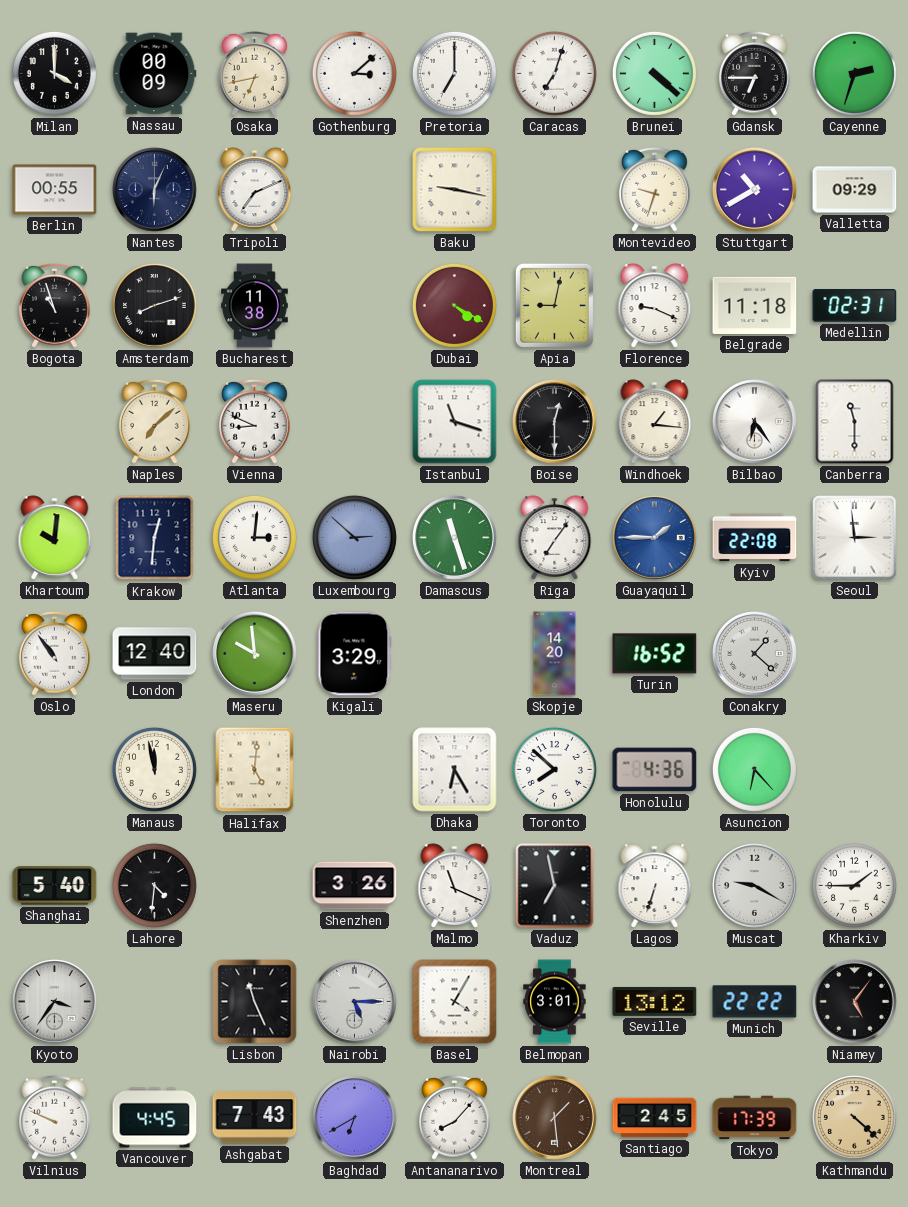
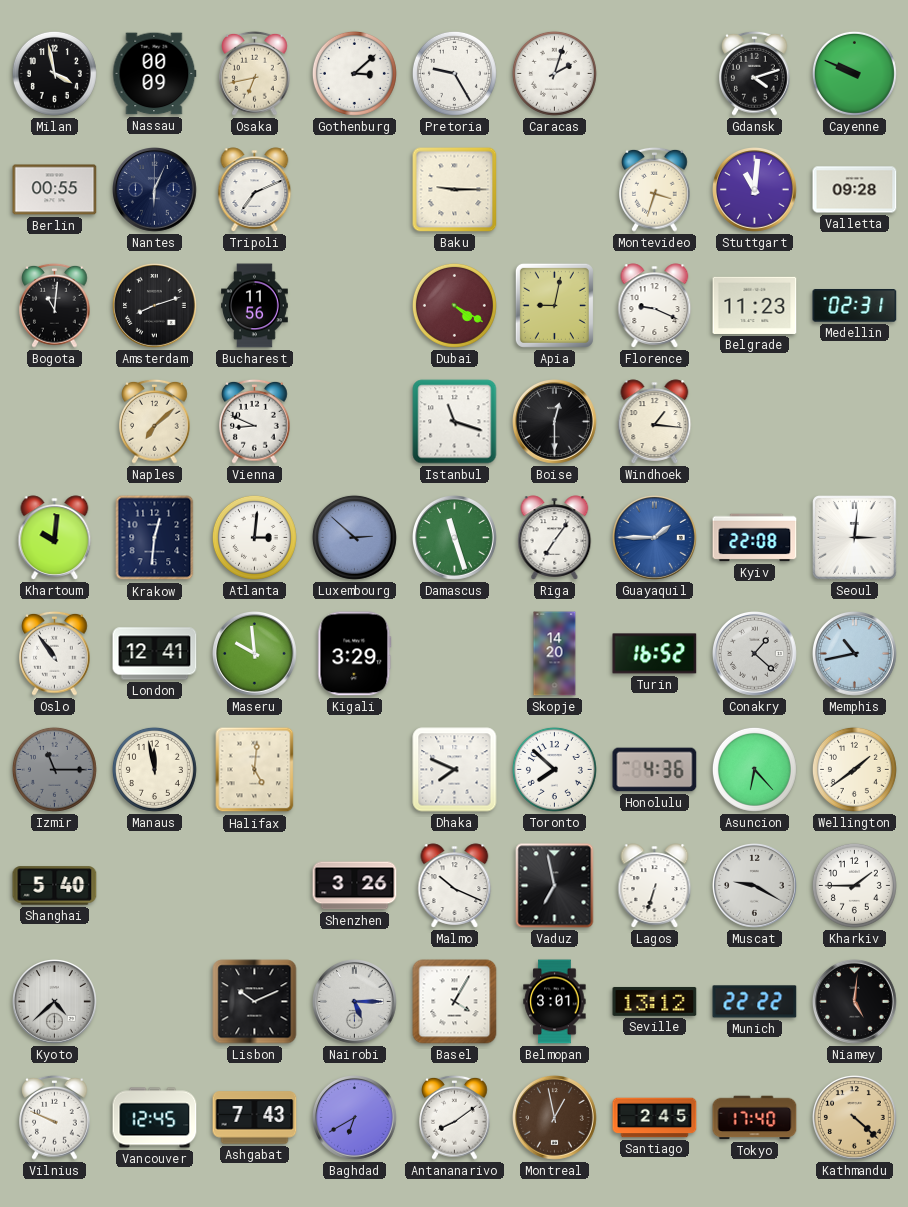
Milan: 4:00 -> 3:58 (54, 73)
Pretoria: 7:00 -> 9:25 (454, 73)
Caracas: 7:03 -> 2:03 (554, 73)
Brunei: 4:22 -> none (654, 73)
Gdansk: 6:45 -> 4:12 (755, 73)
Cayenne: 2:33 -> 9:49 (854, 73)
Baku: 9:17 -> 9:15 (455, 190)
Montevideo: 9:33 -> 3:33 (655, 189)
Stuttgart: 10:40 -> 11:01 (755, 190)
Valletta: 09:29 -> 09:28 (855, 190)
Bogota: 10:57 -> 11:01 (55, 305)
Bucharest: 11:38 -> 11:56 (255, 306)
Belgrade: 11:18 -> 11:23 (755, 305)
Bilbao: 6:24 -> none (755, 422)
Canberra: 11:30 -> none (855, 422)
Seoul: 2:59 -> 3:01 (855, 538)
London: 12:40 -> 12:41 (155, 654)
Memphis: none -> 10:43 (855, 654)
Izmir: none -> 11:15 (54, 769)
Dhaka: 6:25 -> 7:49 (455, 770)
Wellington: none -> 1:39 (854, 769)
Lahore: 4:31 -> none (154, 885)
Malmo: 11:19 -> 10:19 (455, 886)
Kyoto: 3:36 -> 4:38 (55, 1002)
Lisbon: 11:26 -> 10:11 (255, 1002)
Niamey: 5:06 -> 5:01 (855, 1002)
Vancouver: 4:45 -> 12:45 (155, 1118)
Antananarivo: 8:07 -> 8:09 (455, 1117)
Montreal: 1:29 -> 12:58 (555, 1118)
Tokyo: 17:39 -> 17:40 (755, 1118)
